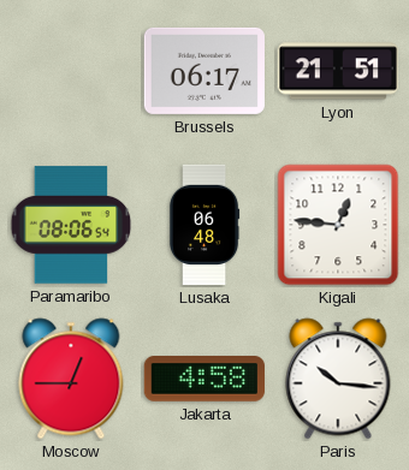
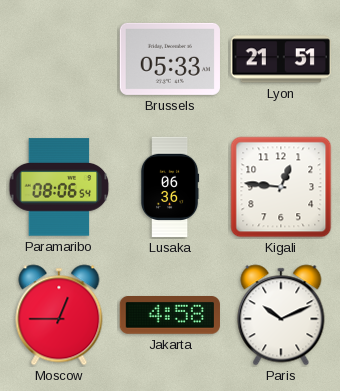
Brussels: 06:17 -> 05:33 (169, 59)
Lusaka: 06:48 -> 06:36 (170, 187)
Paris: 10:16 -> 10:11 (281, 315)
